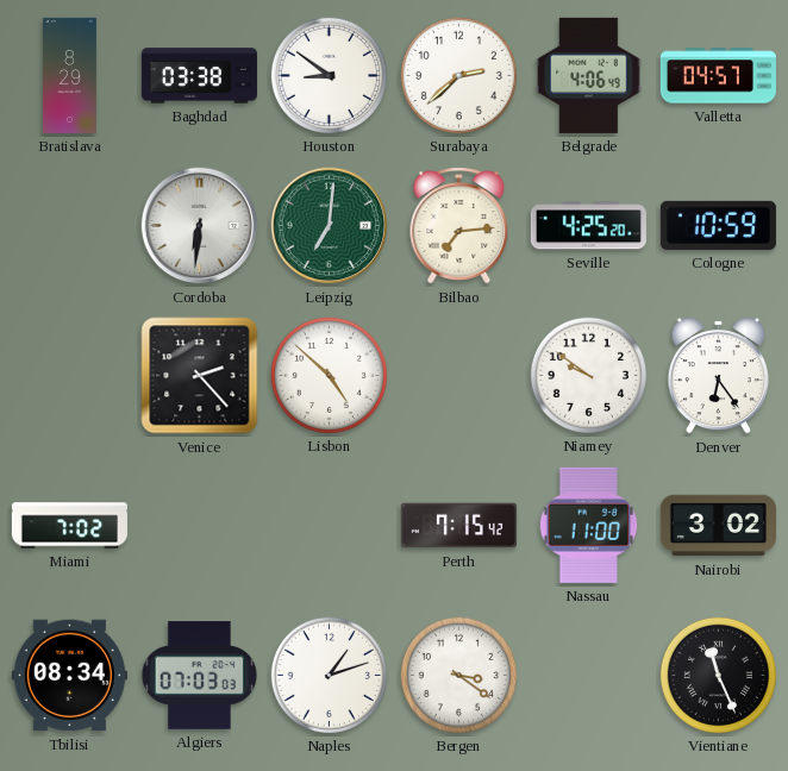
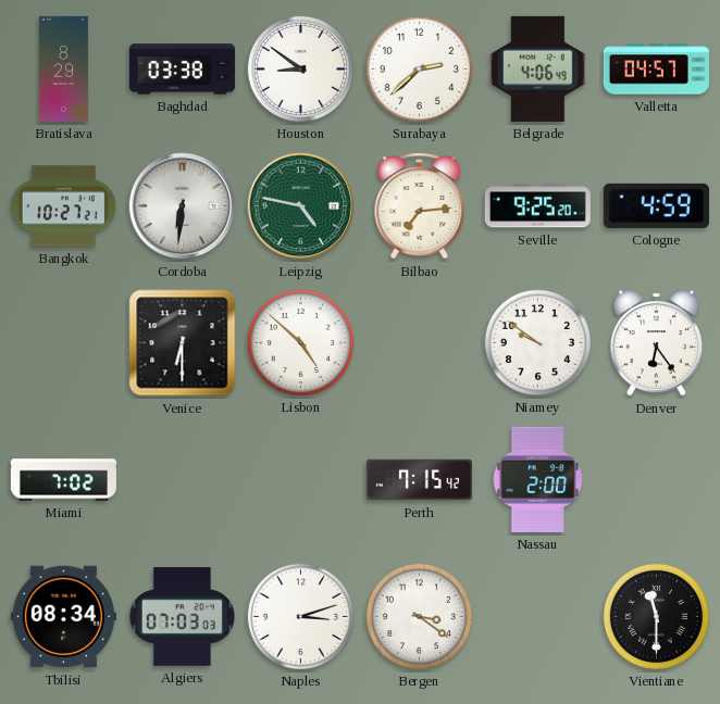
Bangkok: none -> 10:27 (63, 206)
Leipzig: 7:01 -> 4:47 (301, 206)
Seville: 4:25 -> 9:25 (537, 206)
Cologne: 10:59 -> 4:59 (656, 205)
Venice: 2:23 -> 6:30 (183, 343)
Nassau: 11:00 -> 2:00 (538, 479)
Nairobi: 3:02 -> none (718, 526)
Naples: 1:12 -> 3:12 (300, 616)
Vientiane: 11:26 -> 11:30 (656, 616)
